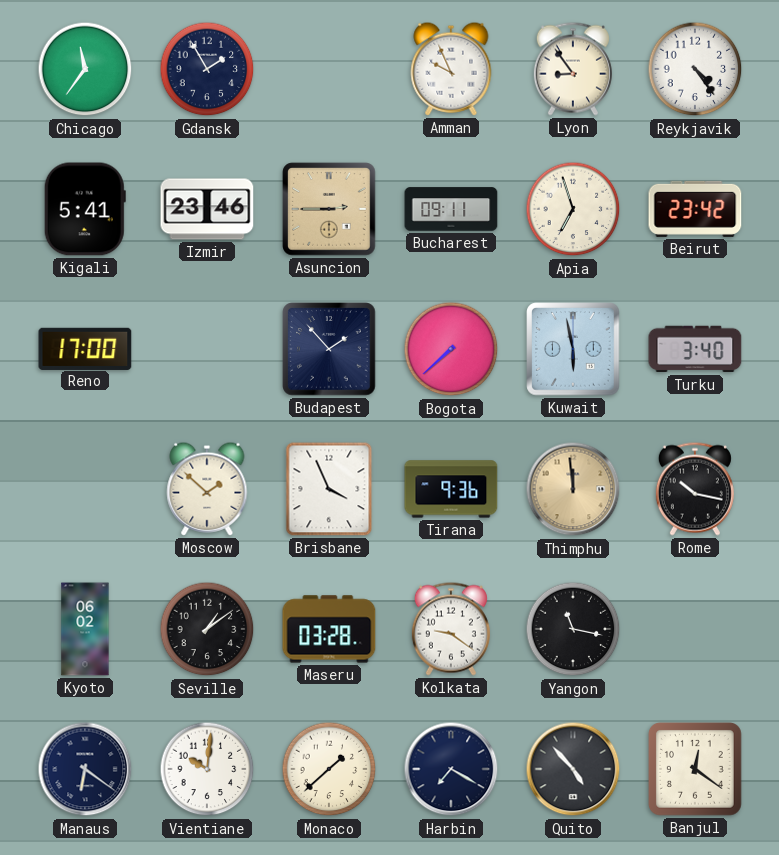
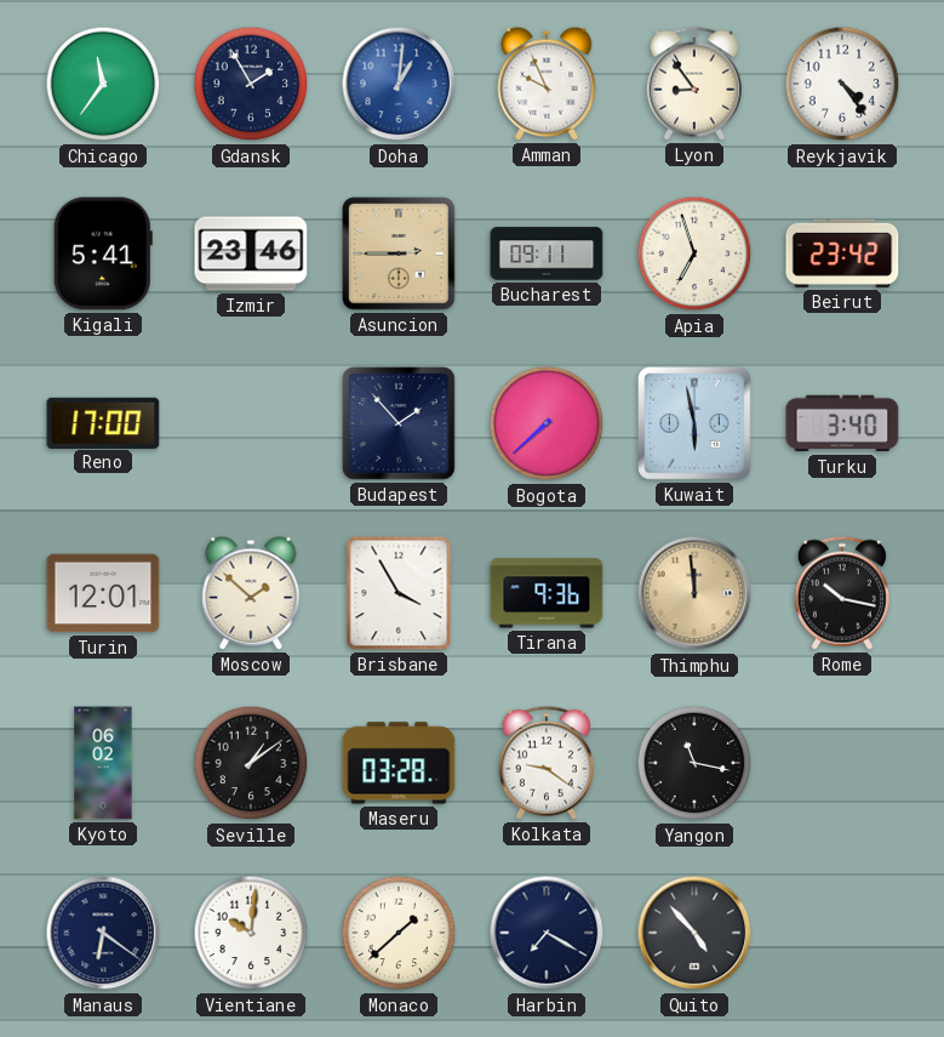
Doha: none -> 1:01 (399, 84)
Turin: none -> 12:01 (103, 593)
Brisbane: 3:56 -> 3:55 (399, 593)
Banjul: 12:21 -> none (696, 770)
